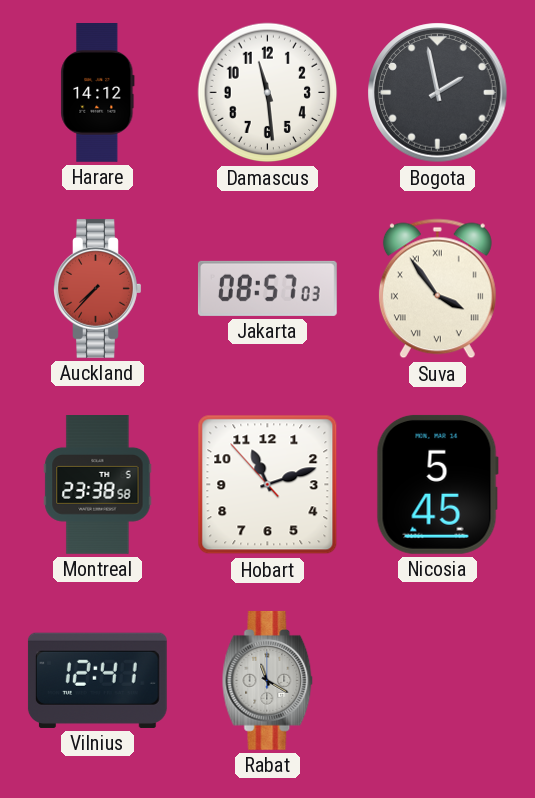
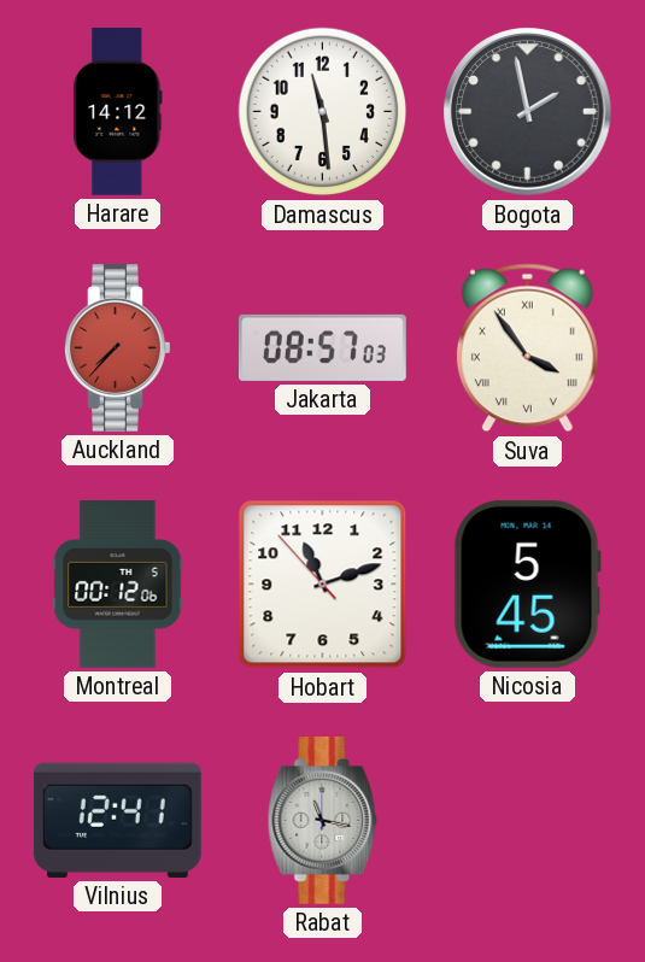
Montreal: 23:38 -> 00:12 (118, 585)
Rabat: 11:20 -> 11:17 (323, 820)
